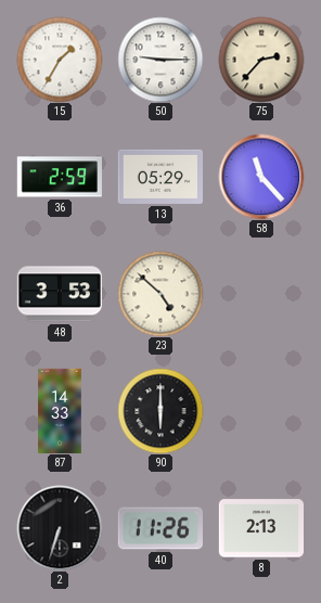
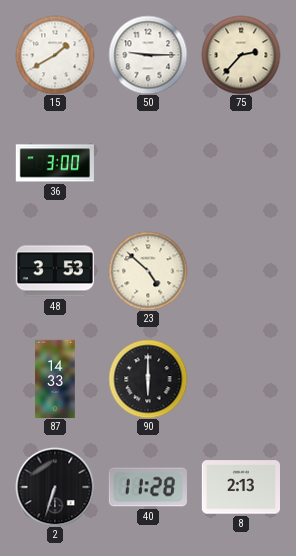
15: 1:35 -> 1:40 (55, 55)
36: 2:59 -> 3:00 (55, 163)
13: 05:29 -> none (159, 177)
58: 11:23 -> none (261, 177)
40: 11:26 -> 11:28 (148, 487)
